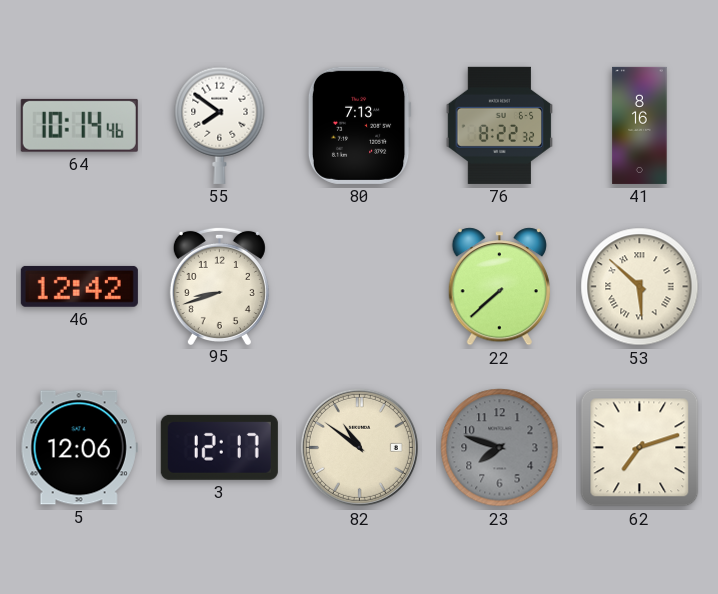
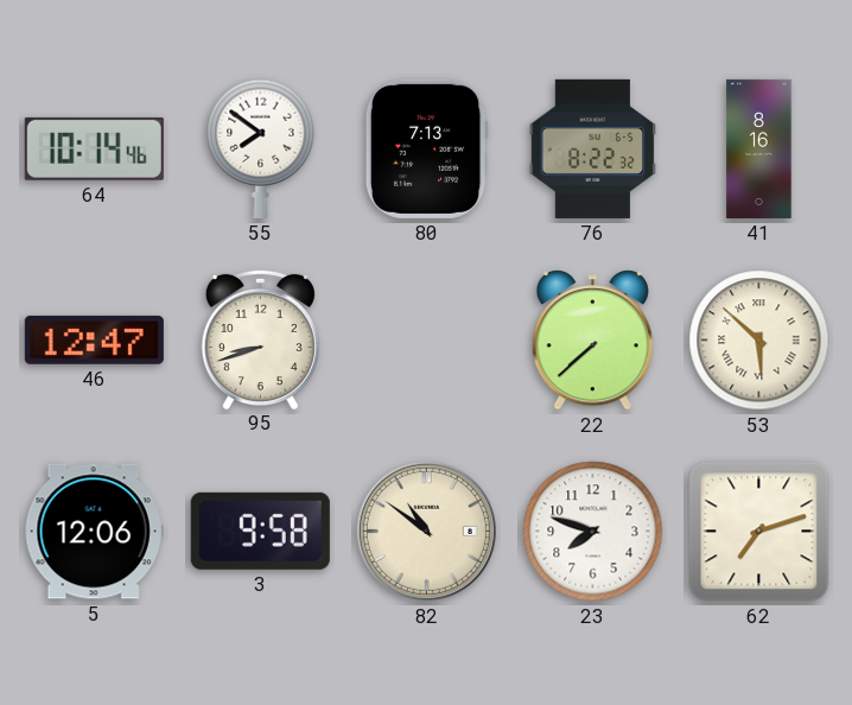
46: 12:42 -> 12:47 (94, 339)
3: 12:17 -> 9:58 (260, 531)
23 dial: grey -> white (593, 532)
